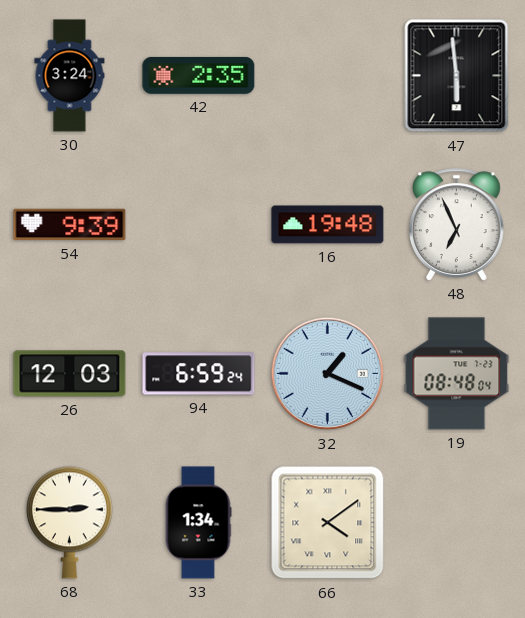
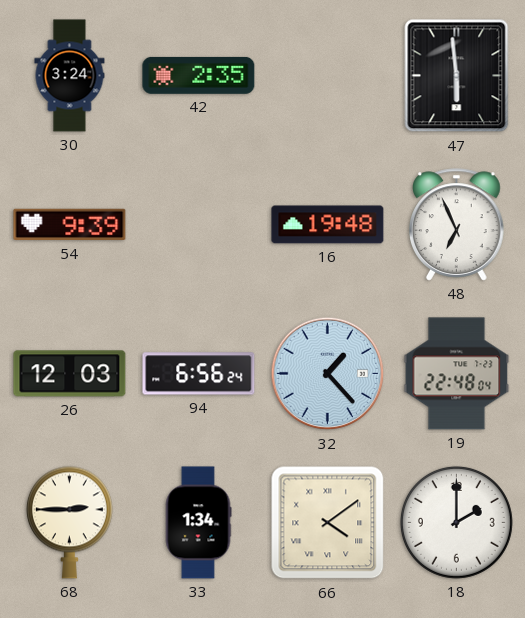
94: 6:59 -> 6:56 (199, 374)
32: 1:19 -> 1:23 (328, 374)
19: 08:48 -> 22:48 (457, 374)
18: none -> 2:00 (456, 522)
